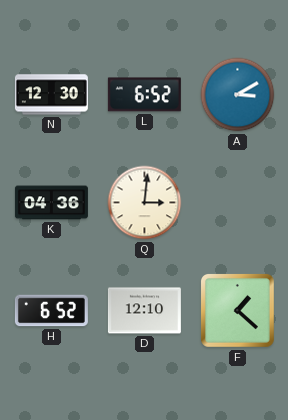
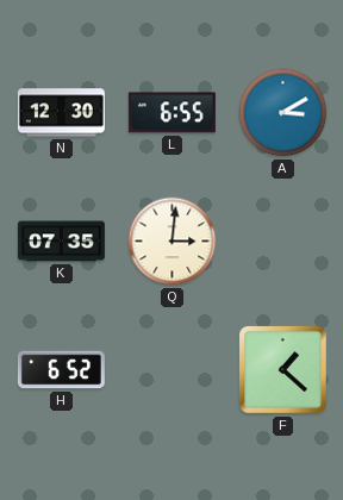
L: 6:52 -> 6:55 (171, 113)
K: 04:36 -> 07:35 (61, 242)
D: 12:10 -> none (144, 311)
